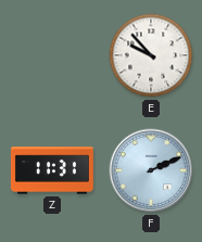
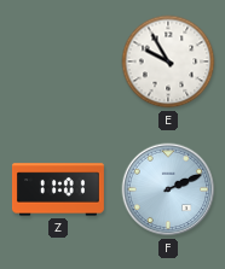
E: 9:53 -> 9:55 (168, 62)
Z: 11:31 -> 11:01 (58, 189)
